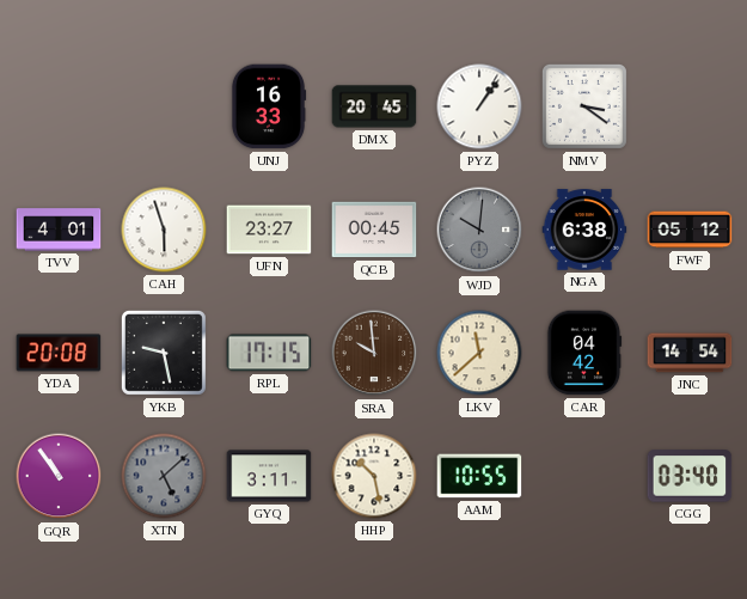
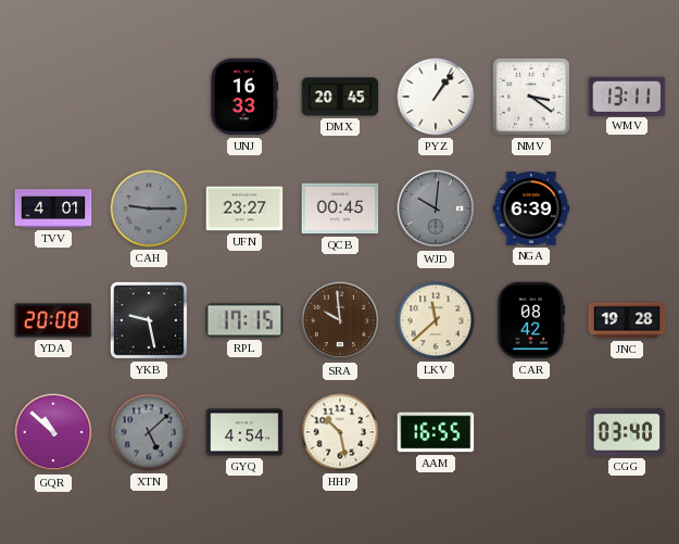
WMV: none -> 13:11 (627, 96)
CAH: 5:57 -> 9:15 (149, 208)
CAH dial: white -> grey (149, 208)
NGA: 6:38 -> 6:39 (531, 208)
FWF: 05:12 -> none (690, 230)
CAR: 04:42 -> 08:42 (531, 320)
JNC: 14:54 -> 19:28 (627, 320)
GQR: 10:54 -> 10:52 (53, 432)
GYQ: 3:11 -> 4:54 (244, 432)
AAM: 10:55 -> 16:55 (436, 432)
